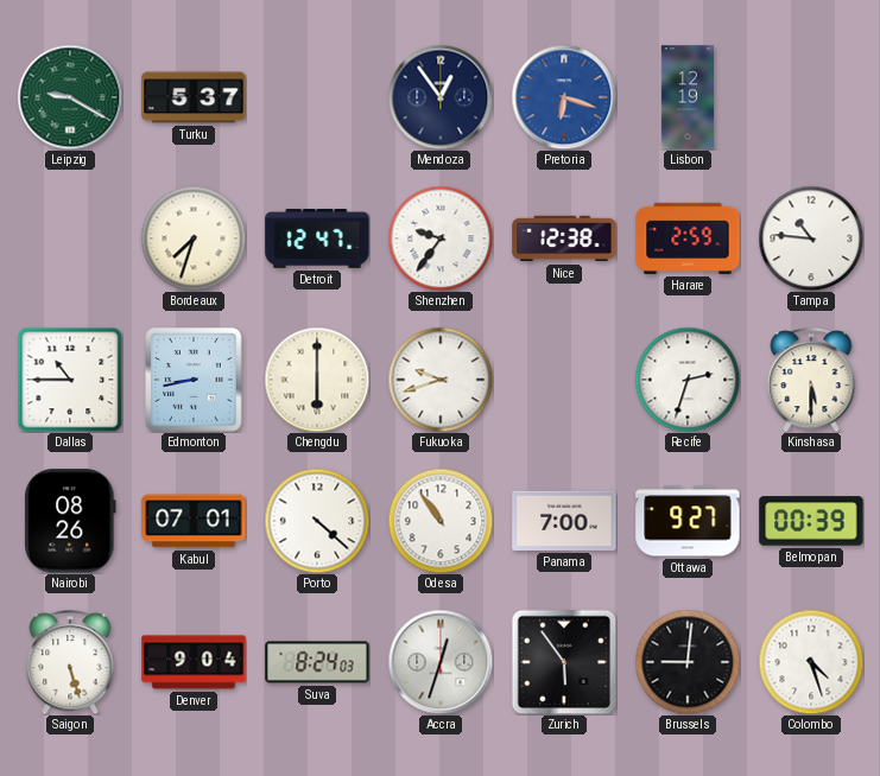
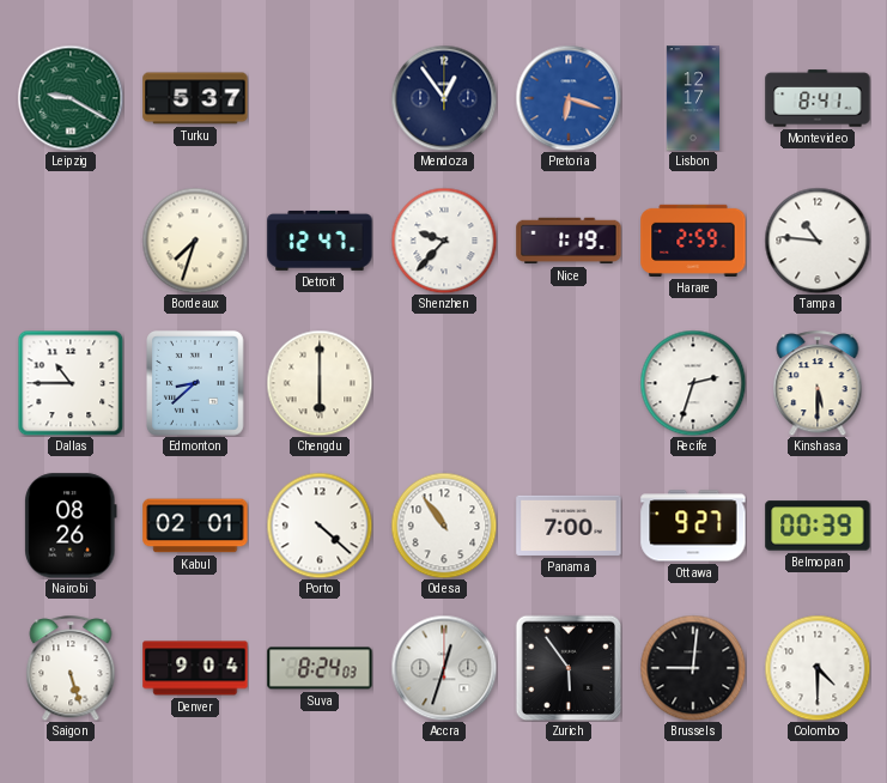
Lisbon: 12:19 -> 12:17 (692, 98)
Montevideo: none -> 8:41 (818, 98)
Shenzhen: 9:36 -> 9:37 (444, 241)
Nice: 12:38 -> 1:19 (569, 241)
Edmonton: 8:43 -> 8:38 (196, 384)
Fukuoka: 9:42 -> none (441, 380)
Kabul: 07:01 -> 02:01 (195, 526)
Colombo: 4:27 -> 4:30 (818, 668)
